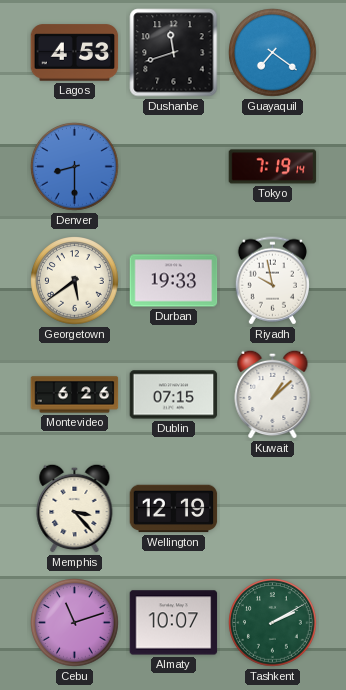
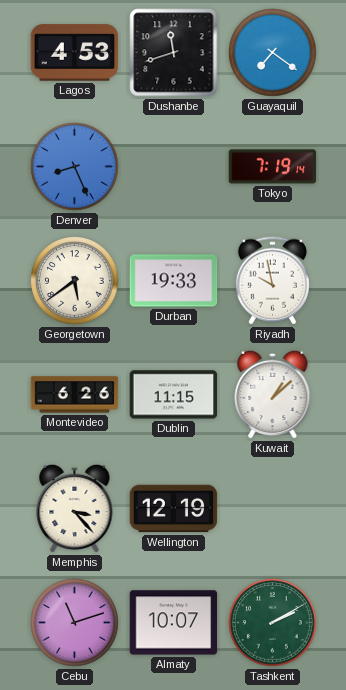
Denver: 8:30 -> 8:26 (75, 167)
Dublin: 07:15 -> 11:15 (174, 395)
